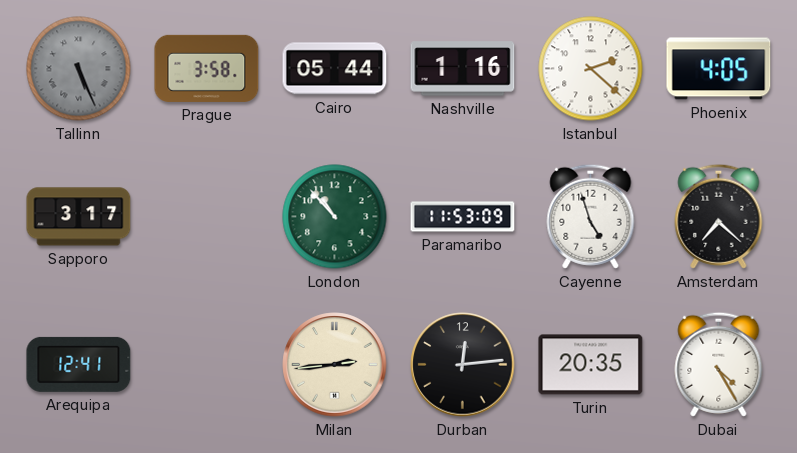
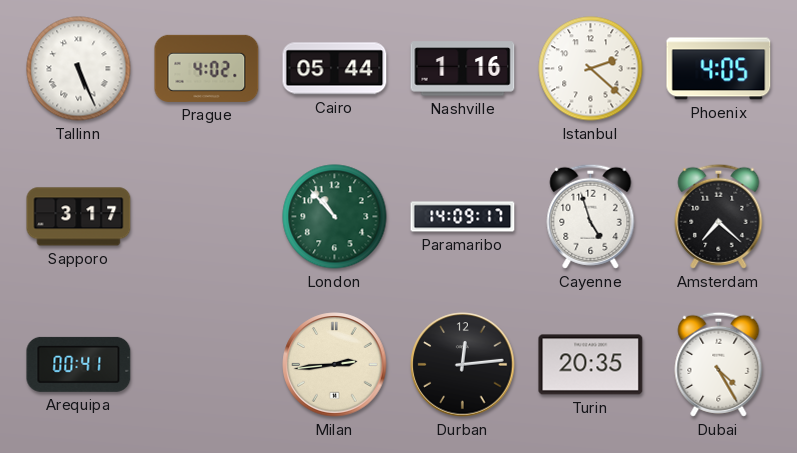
Tallinn dial: grey -> white (79, 69)
Prague: 3:58 -> 4:02 (207, 68)
Paramaribo: 11:53 -> 14:09 (463, 217)
Arequipa: 12:41 -> 00:41 (79, 364)
